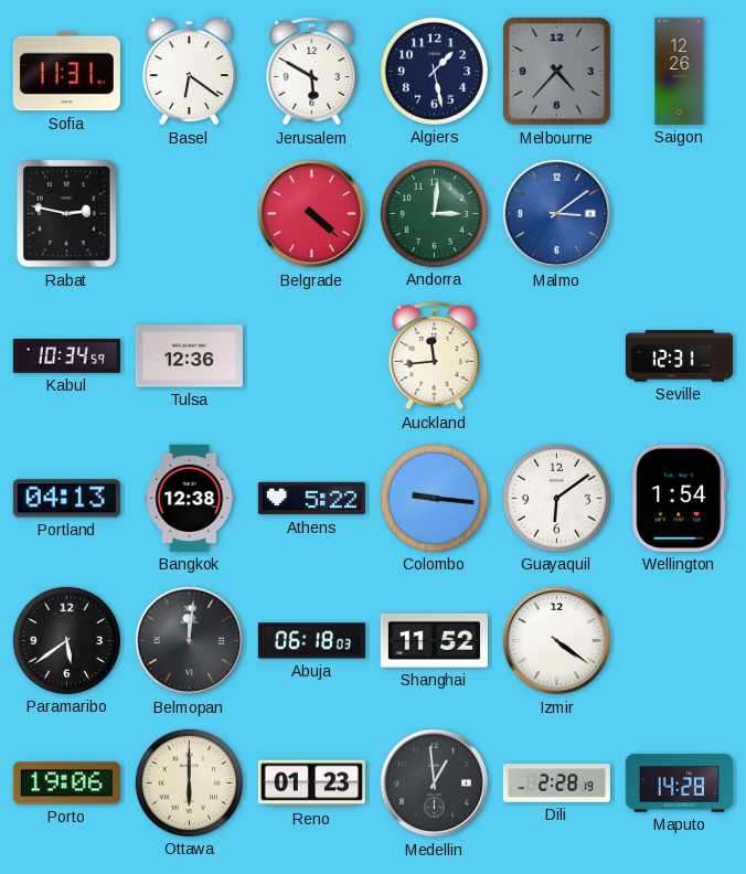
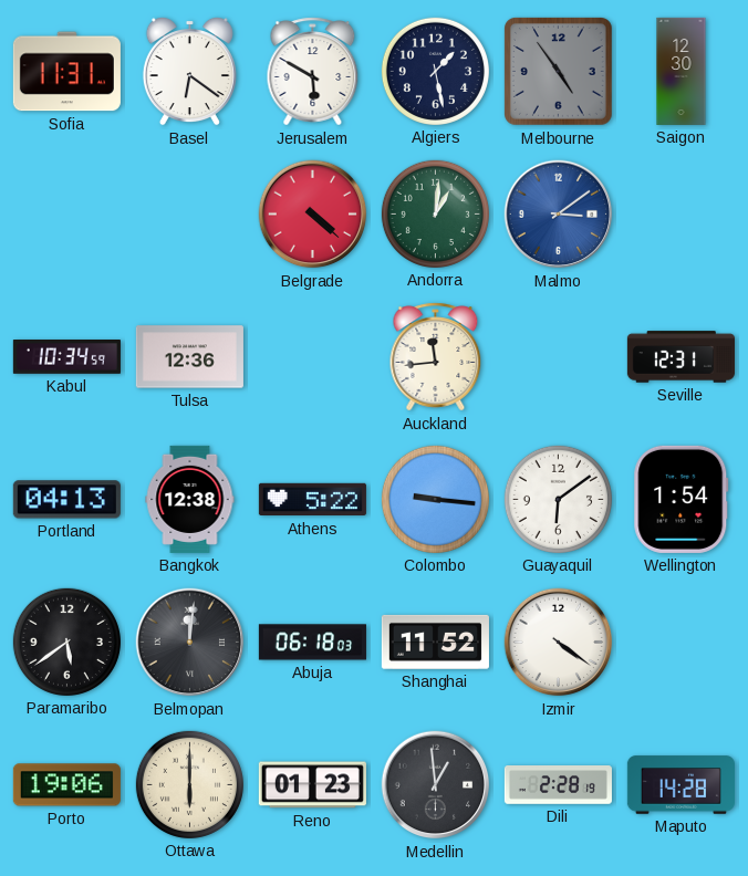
Melbourne: 4:37 -> 4:54 (558, 71)
Saigon: 12:26 -> 12:30 (682, 71)
Rabat: 2:47 -> none (66, 213)
Andorra: 3:01 -> 1:01 (435, 213)
